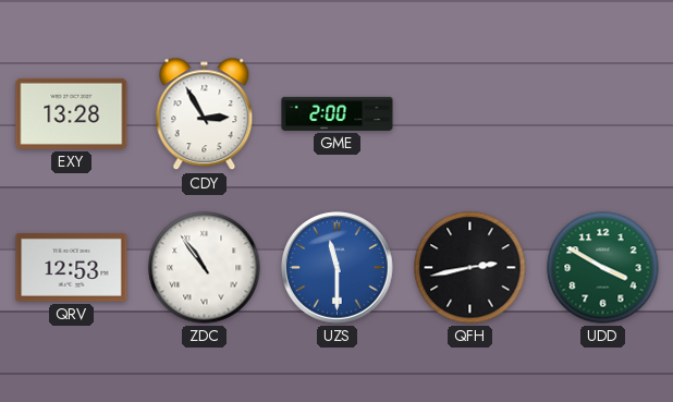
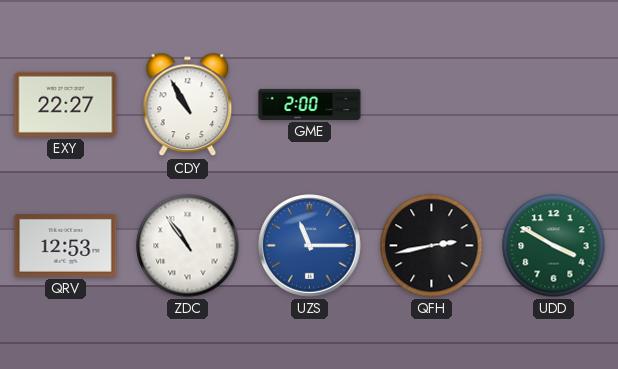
EXY: 13:28 -> 22:27 (66, 104)
CDY: 2:55 -> 10:55 (188, 105)
UZS: 11:30 -> 11:15 (310, 246)
